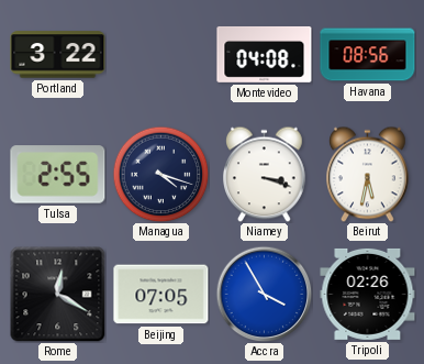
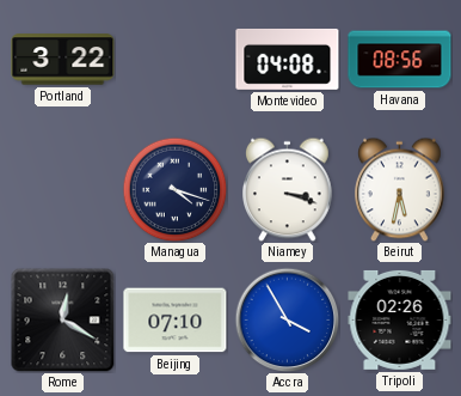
Tulsa: 2:55 -> none (58, 175)
Beijing: 07:05 -> 07:10 (176, 321)
